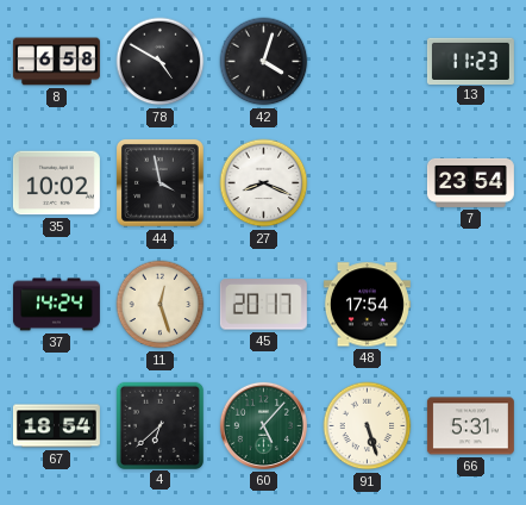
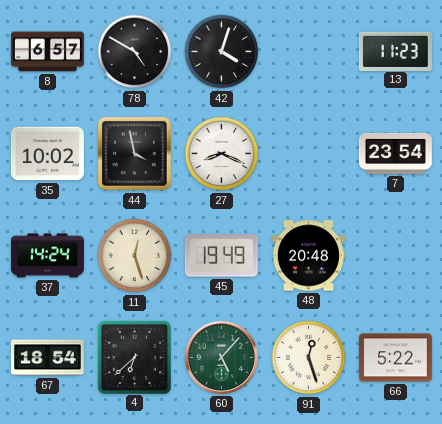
8: 6:58 -> 6:57 (47, 52)
45: 20:17 -> 19:49 (221, 256)
48: 17:54 -> 20:48 (308, 256)
91: 5:27 -> 12:27 (309, 358)
66: 5:31 -> 5:22 (395, 358)
